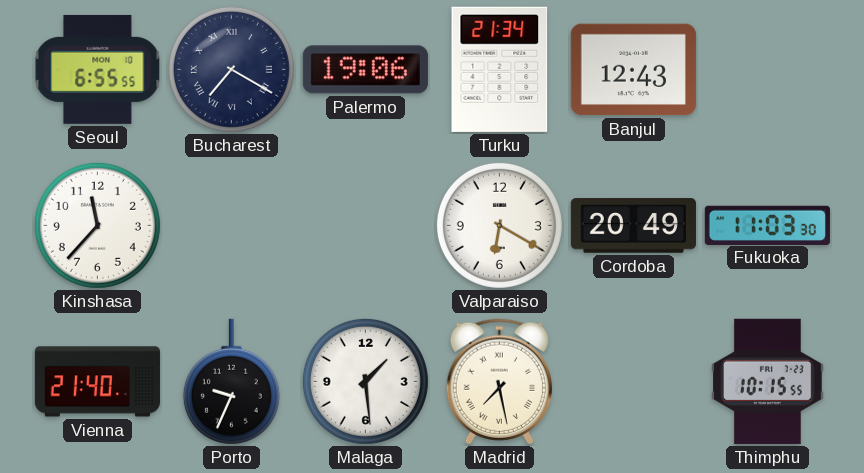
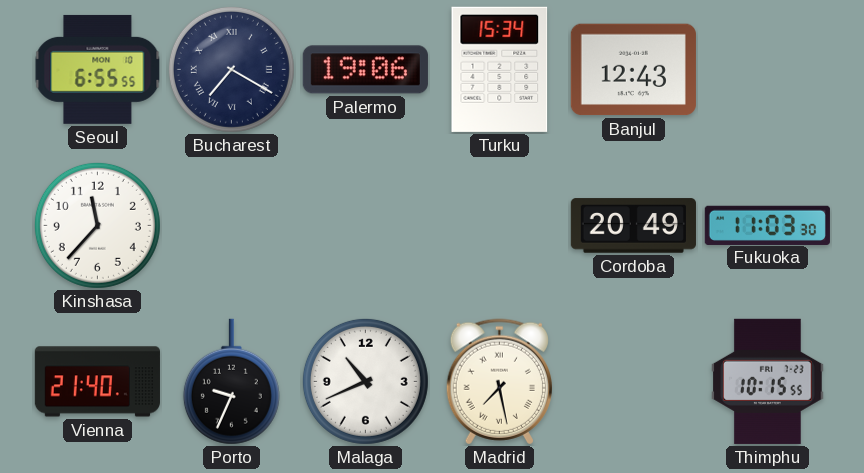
Turku: 21:34 -> 15:34 (500, 69)
Valparaiso: 6:20 -> none (499, 225)
Malaga: 1:29 -> 10:41 (365, 381)
